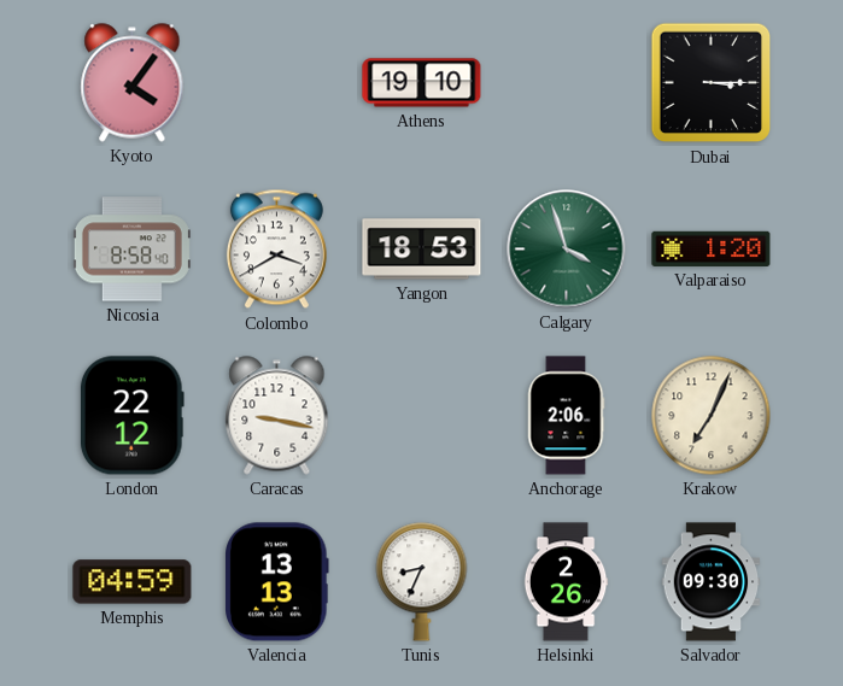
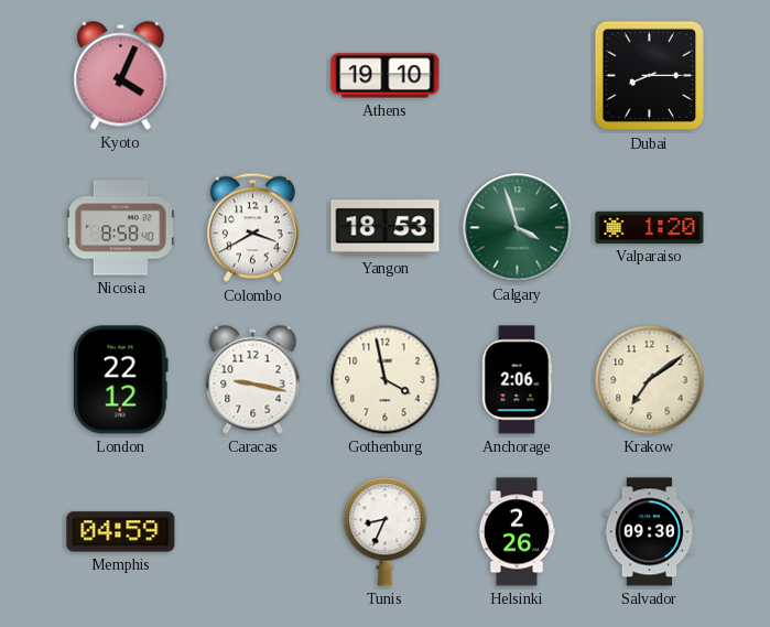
Kyoto: 4:06 -> 4:04 (121, 76)
Dubai: 3:15 -> 8:15 (650, 76)
Gothenburg: none -> 3:58 (386, 380)
Krakow: 7:04 -> 7:09 (650, 380)
Valencia: 13:13 -> none (277, 582)
